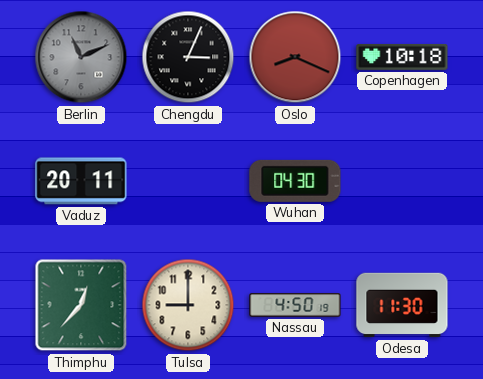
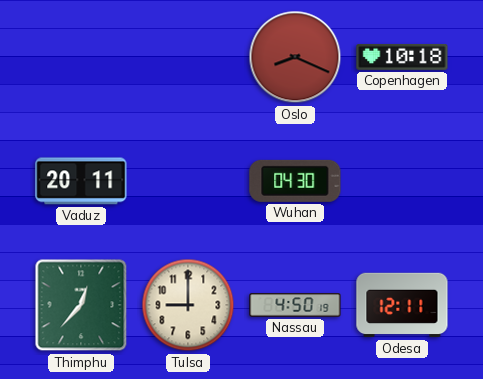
Berlin: 11:11 -> none (81, 57)
Chengdu: 3:04 -> none (188, 57)
Odesa: 11:30 -> 12:11 (402, 305)
